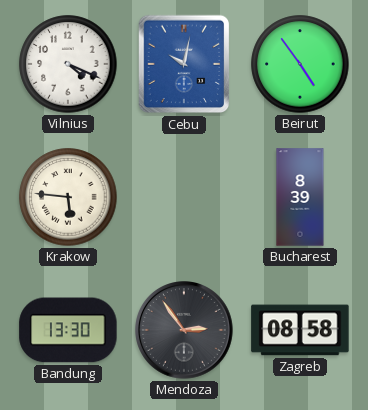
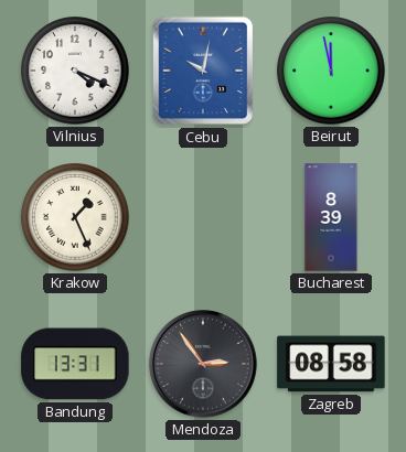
Beirut: 4:54 -> 11:58 (331, 71)
Krakow: 5:46 -> 1:26 (75, 217)
Bandung: 13:30 -> 13:31 (75, 364)
